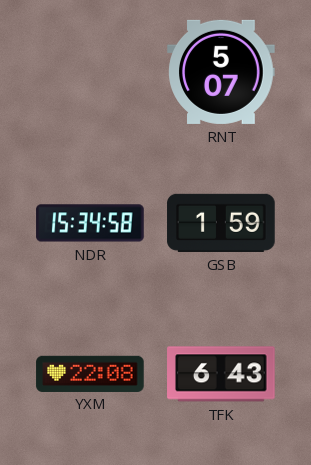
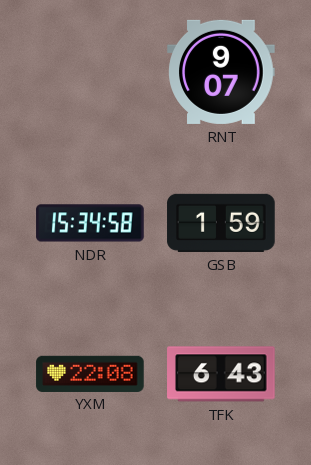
RNT: 5:07 -> 9:07 (221, 72)
